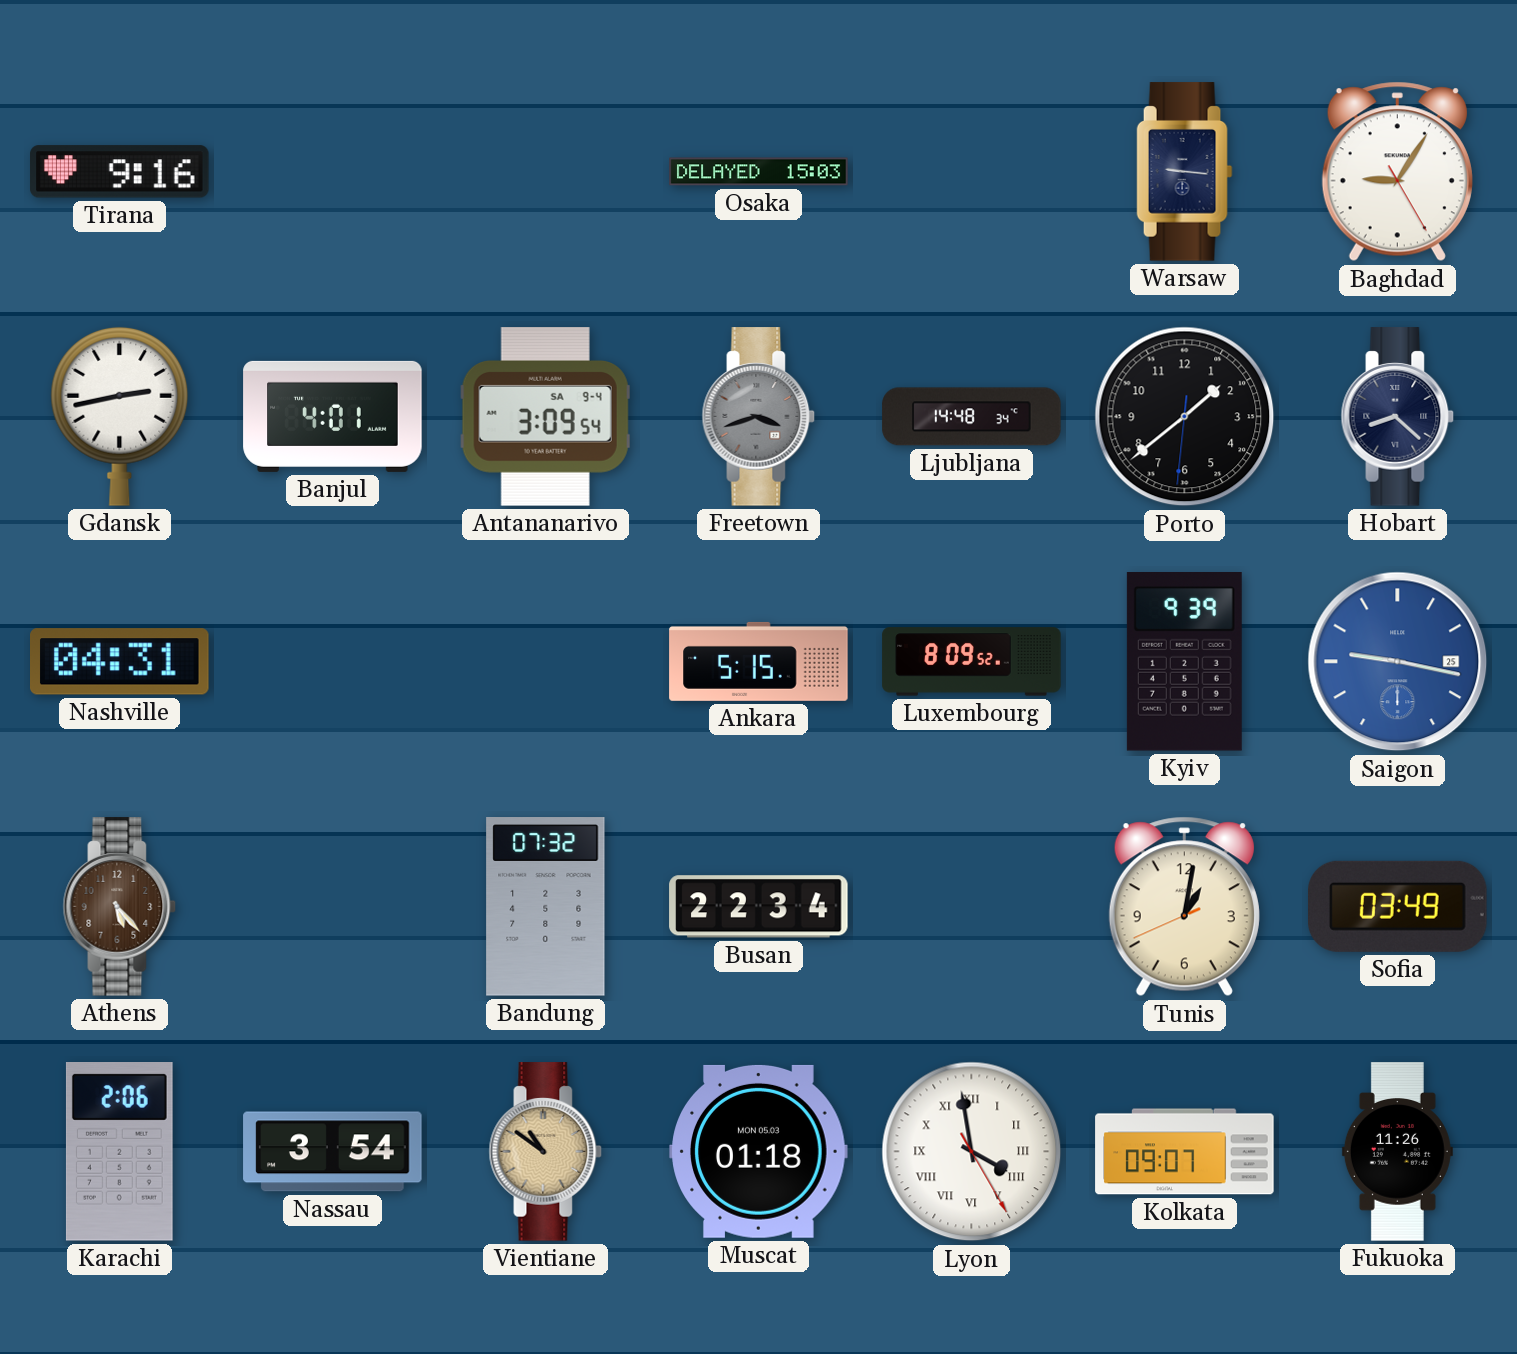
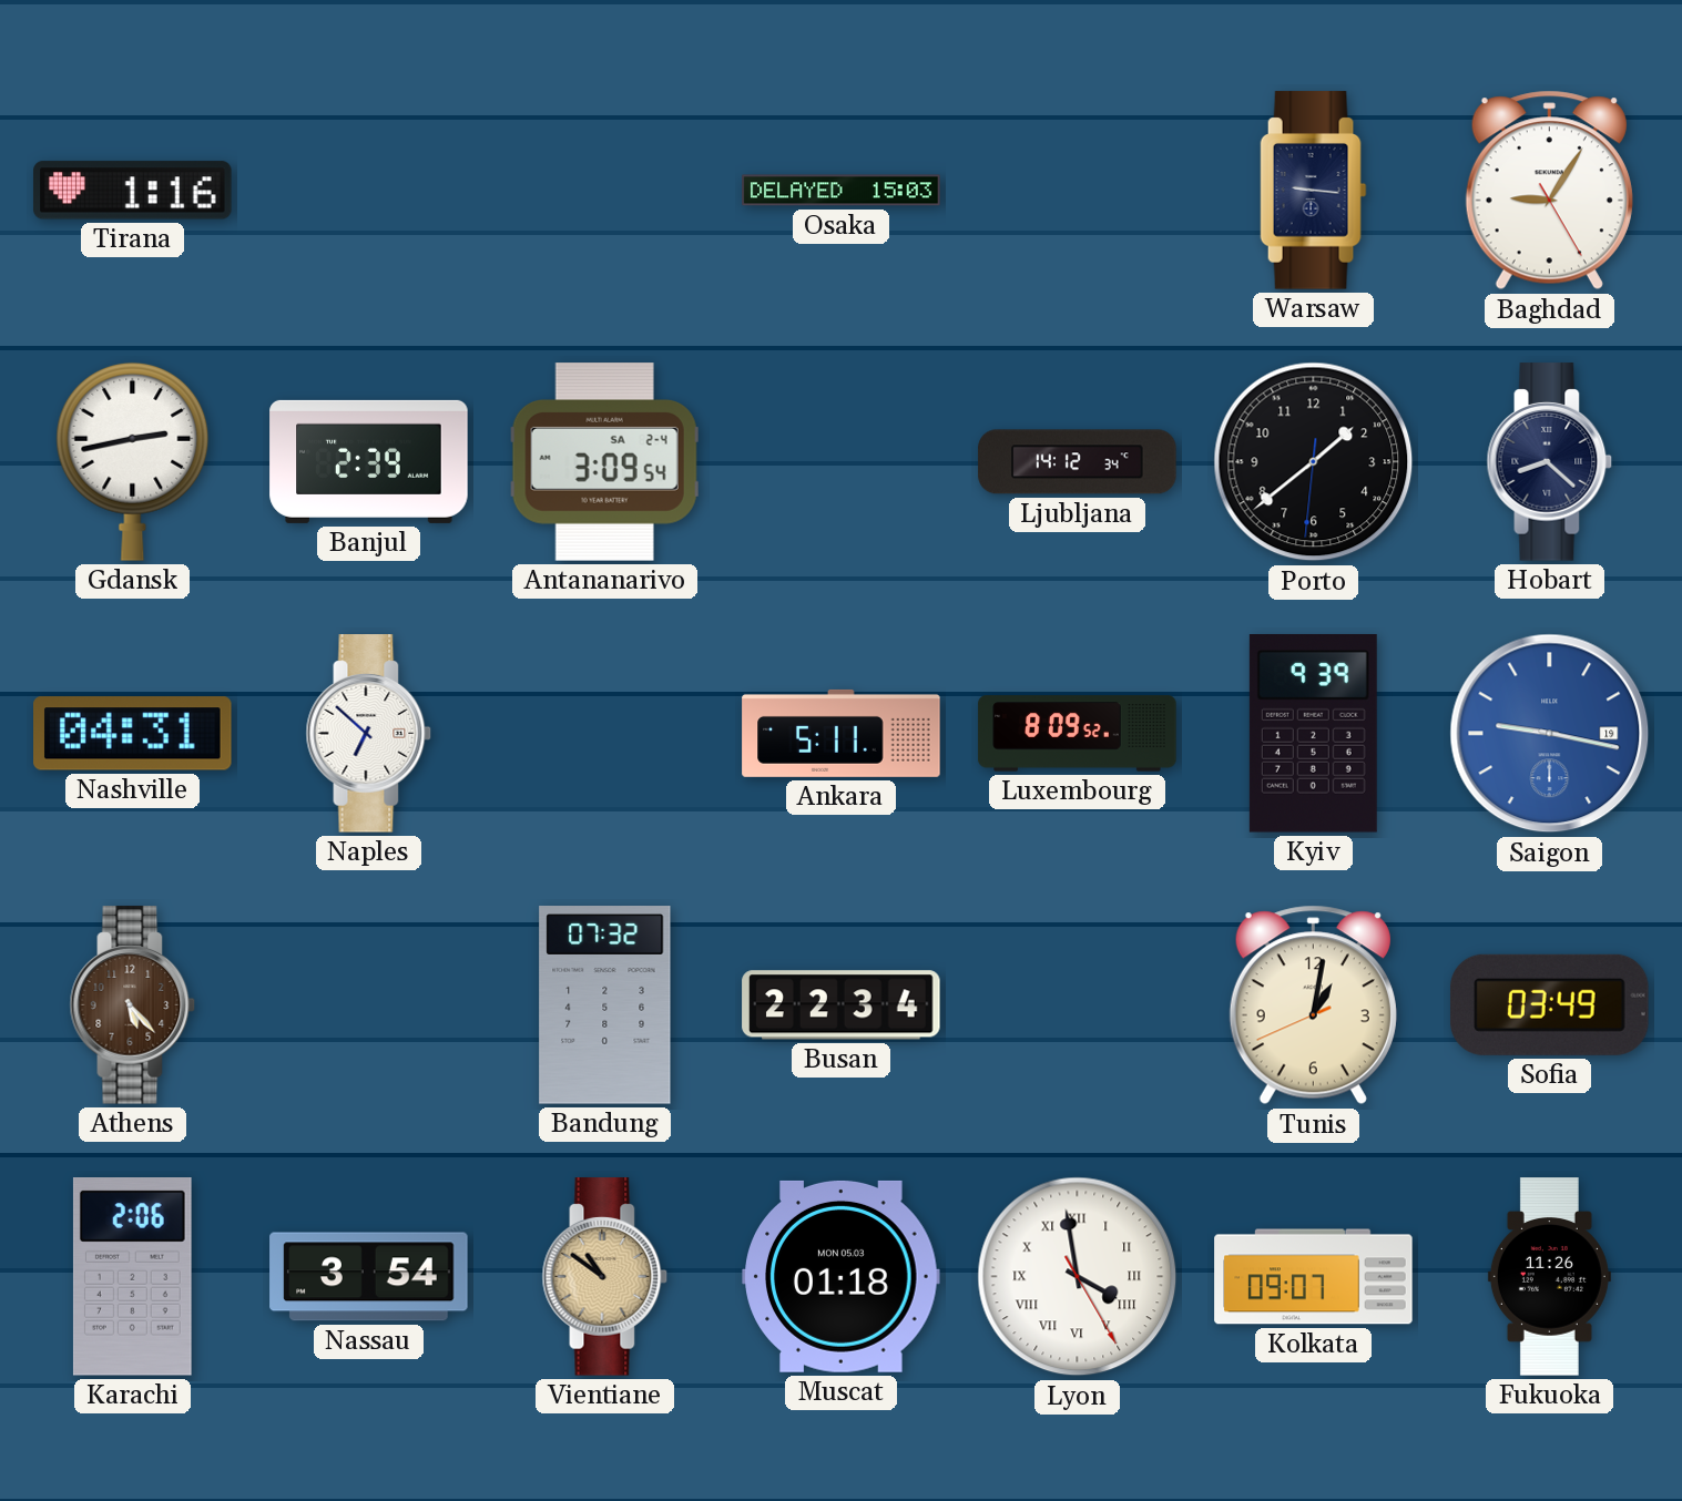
Tirana: 9:16 -> 1:16 (133, 191)
Banjul: 4:01 -> 2:39 (369, 461)
Antananarivo date: SA 9-4 -> SA 2-4 (604, 462)
Freetown: 3:42 -> none (759, 417)
Ljubljana: 14:48 -> 14:12 (1078, 462)
Naples: none -> 6:52 (369, 734)
Ankara: 5:15 -> 5:11 (842, 733)
Saigon date: 25 -> 19 (1550, 734)
